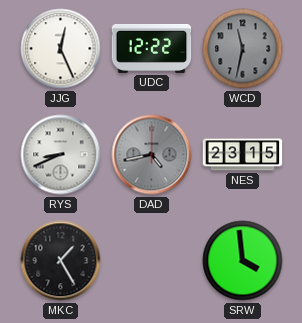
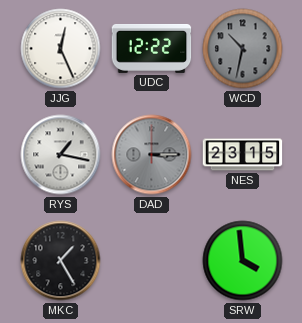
WCD: 11:32 -> 10:32 (243, 49)
RYS: 8:41 -> 1:17 (61, 155)
DAD: 4:43 -> 3:15 (152, 155)
